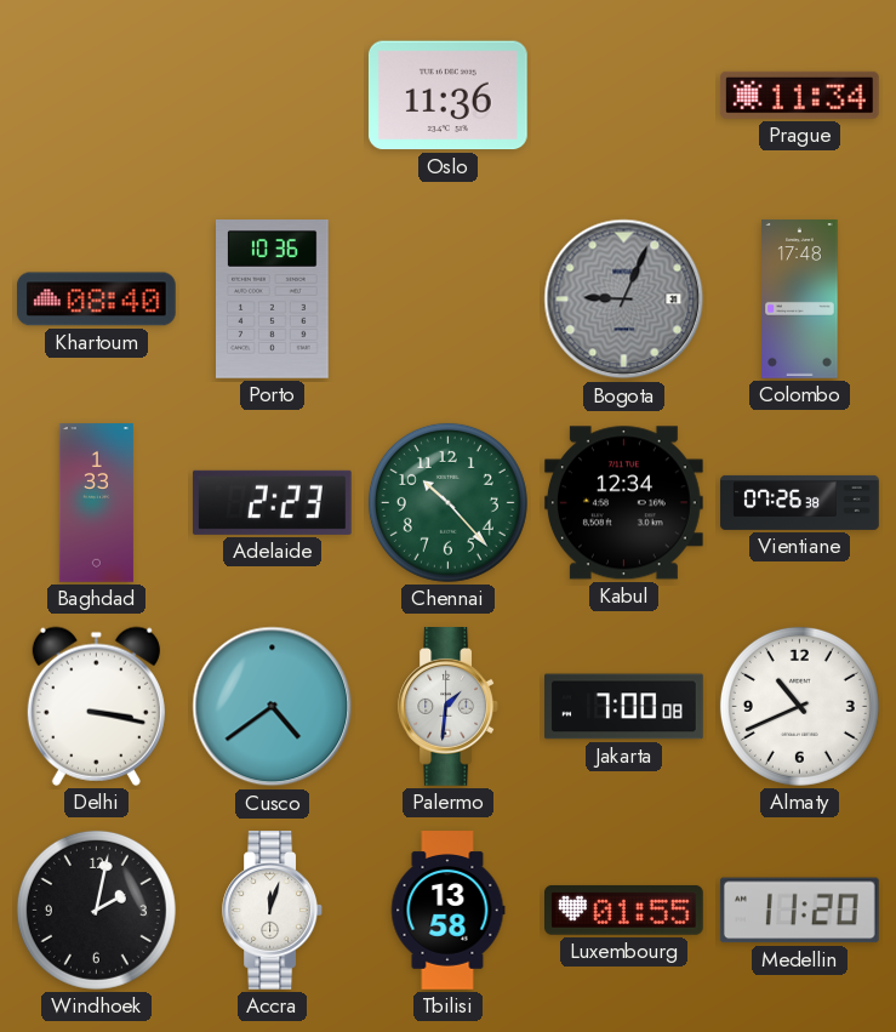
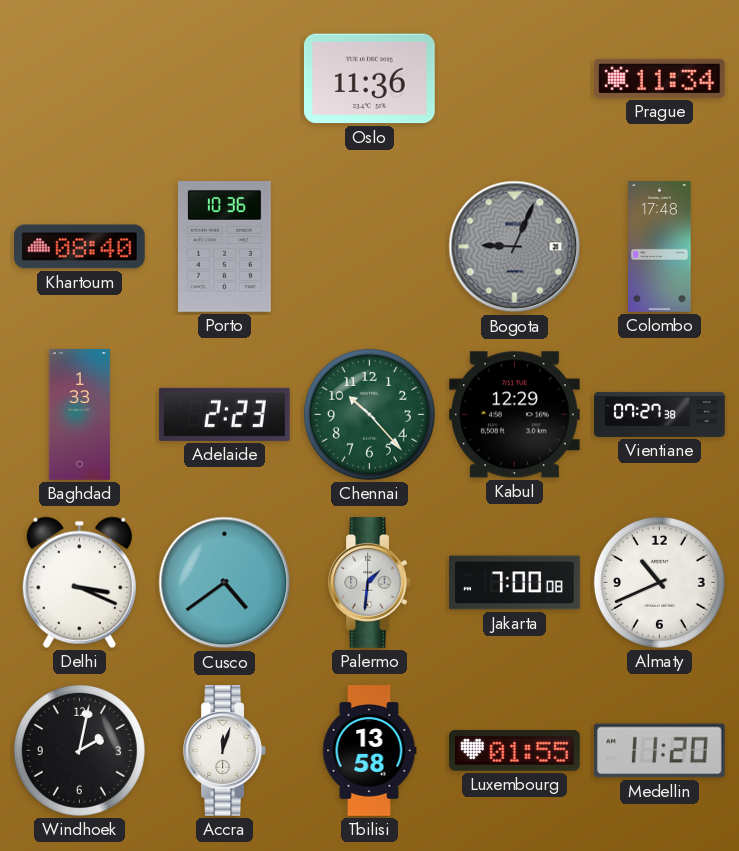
Kabul: 12:34 -> 12:29 (514, 415)
Vientiane: 07:26 -> 07:27 (660, 414)
Delhi: 3:17 -> 3:19 (79, 582)
